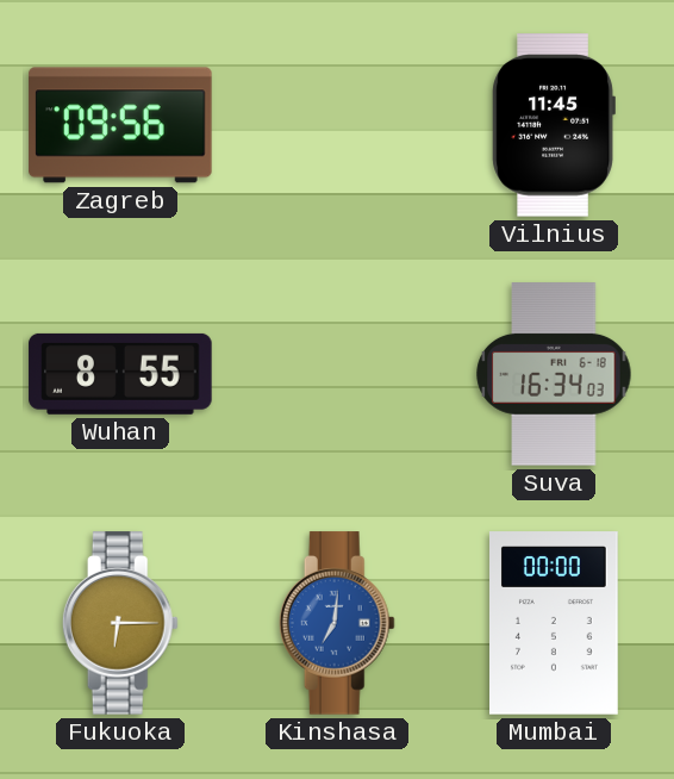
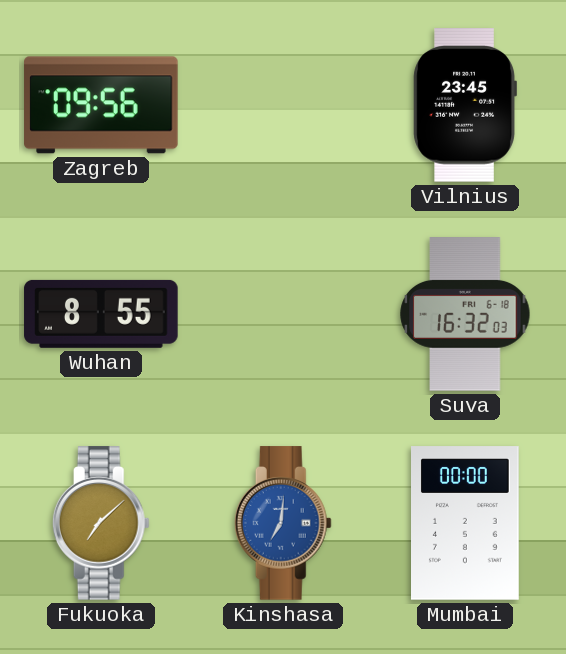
Vilnius: 11:45 -> 23:45 (465, 105)
Suva: 16:34 -> 16:32 (465, 314)
Fukuoka: 6:15 -> 7:08 (101, 523)
